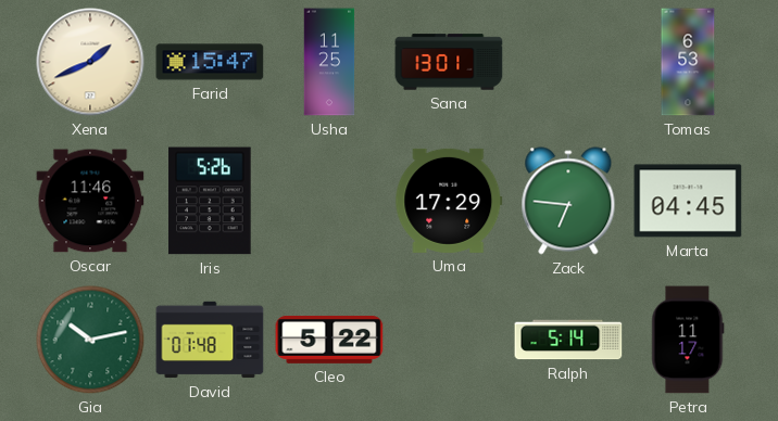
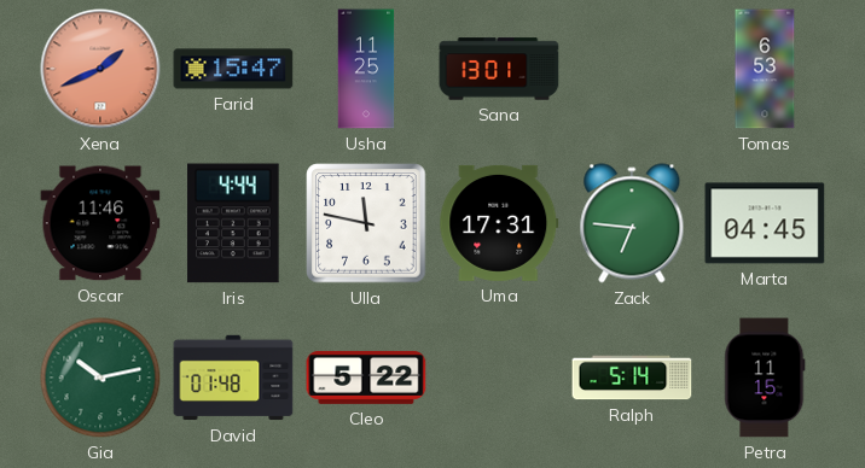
Xena dial: cream -> salmon (100, 69)
Iris: 5:26 -> 4:44 (233, 223)
Ulla: none -> 11:47 (366, 223)
Uma: 17:29 -> 17:31 (499, 223)
Petra: 11:17 -> 11:15 (765, 378)
